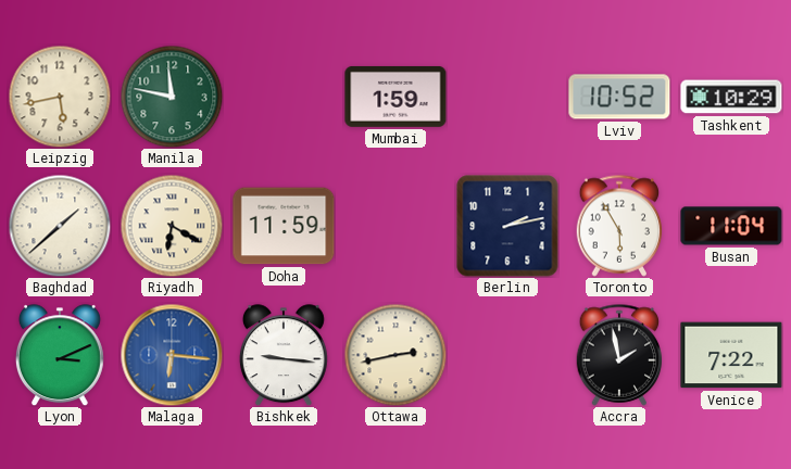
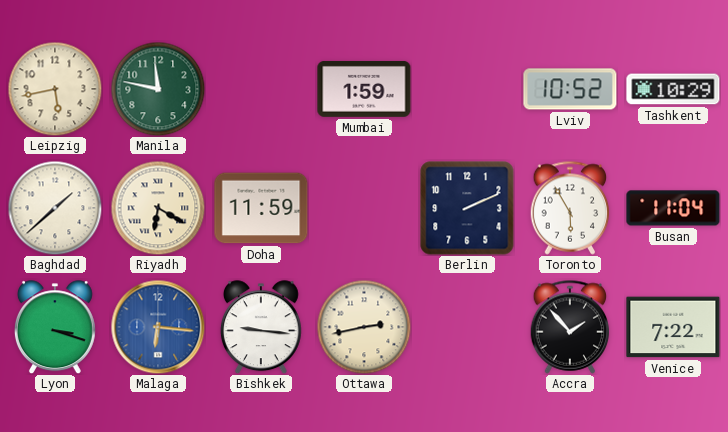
Berlin: 2:13 -> 2:11 (467, 208)
Lyon: 3:11 -> 3:18 (55, 327)
Accra: 1:58 -> 1:53 (570, 327)
